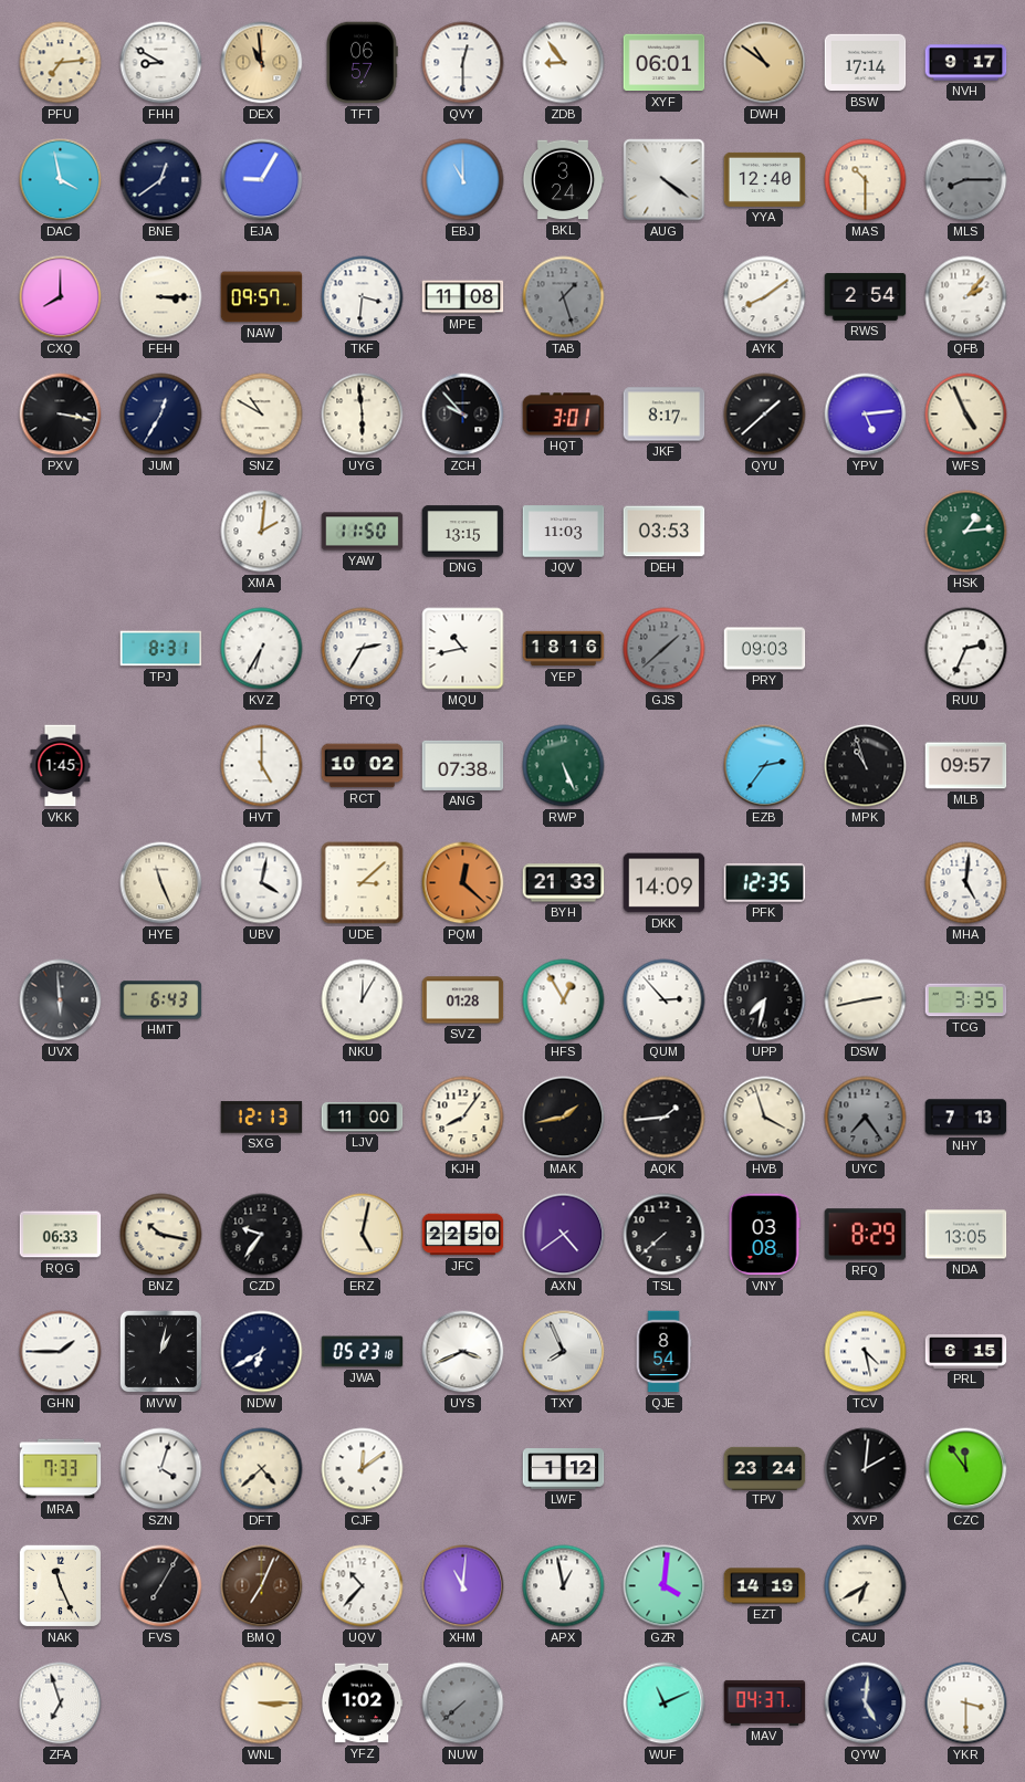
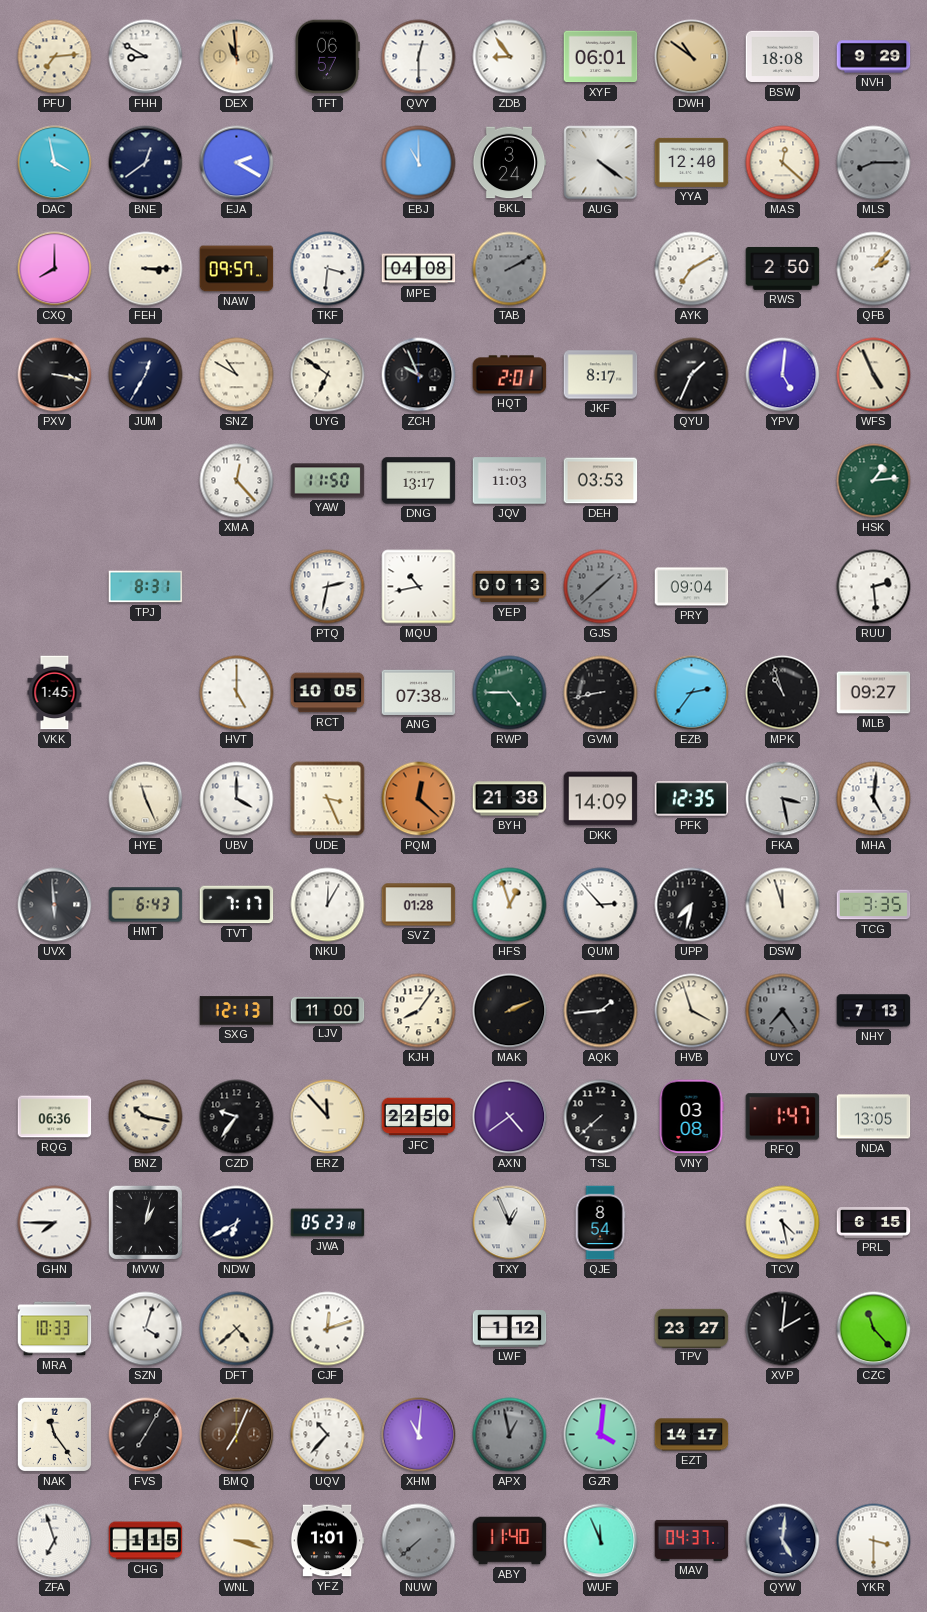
BSW: 17:14 -> 18:08 (783, 57)
NVH: 9:17 -> 9:29 (874, 57)
EJA: 9:05 -> 2:20 (237, 163)
MAS: 10:30 -> 12:22 (783, 163)
MPE: 11:08 -> 04:08 (419, 269)
TAB: 1:27 -> 2:10 (510, 269)
AYK: 8:09 -> 7:10 (692, 269)
RWS: 2:54 -> 2:50 (783, 268)
UYG: 5:59 -> 6:51 (328, 375)
ZCH: 9:53 -> 9:56 (419, 375)
HQT: 3:01 -> 2:01 (510, 375)
QYU: 1:38 -> 1:34 (692, 375)
YPV: 5:14 -> 5:01 (783, 375)
XMA: 2:01 -> 12:23 (237, 481)
DNG: 13:15 -> 13:17 (419, 481)
KVZ: 6:35 -> none (262, 649)
PTQ: 2:35 -> 2:32 (328, 587)
YEP: 18:16 -> 00:13 (510, 587)
PRY: 09:03 -> 09:04 (692, 587)
RUU: 2:34 -> 2:29 (874, 587)
RCT: 10:02 -> 10:05 (328, 693)
RWP: 5:26 -> 4:45 (510, 693)
GVM: none -> 8:43 (601, 693)
MLB: 09:57 -> 09:27 (874, 693)
UBV: 4:02 -> 4:00 (237, 799)
UDE: 3:08 -> 3:26 (328, 799)
BYH: 21:33 -> 21:38 (510, 799)
FKA: none -> 3:28 (783, 799)
TVT: none -> 7:17 (237, 905)
HFS: 12:55 -> 12:57 (510, 905)
DSW: 2:43 -> 11:57 (783, 905)
MAK: 1:43 -> 2:11 (510, 1011)
RQG: 06:33 -> 06:36 (55, 1117)
ERZ: 5:02 -> 11:53 (328, 1117)
RFQ: 8:29 -> 1:47 (783, 1117)
GHN: 1:45 -> 7:45 (55, 1223)
UYS: 3:41 -> none (463, 1352)
TXY: 7:56 -> 12:56 (510, 1223)
MRA: 7:33 -> 10:33 (55, 1329)
CJF: 12:09 -> 12:12 (328, 1329)
TPV: 23:24 -> 23:27 (692, 1328)
CZC: 11:54 -> 11:23 (874, 1329)
NAK: 11:26 -> 11:24 (55, 1435)
APX dial: white -> grey (510, 1435)
EZT: 14:19 -> 14:17 (692, 1435)
CAU: 6:40 -> none (866, 1586)
CHG: none -> 1:15 (146, 1541)
WNL: 3:15 -> 3:18 (237, 1541)
YFZ: 1:02 -> 1:01 (327, 1541)
ABY: none -> 11:40 (510, 1541)
WUF: 11:11 -> 11:56 (601, 1541)
